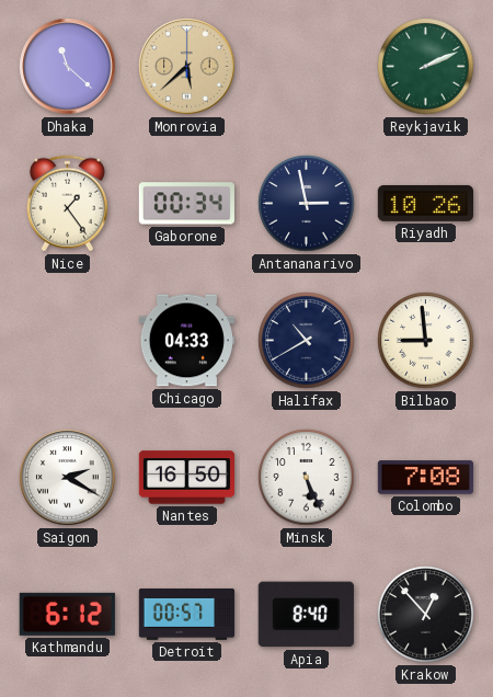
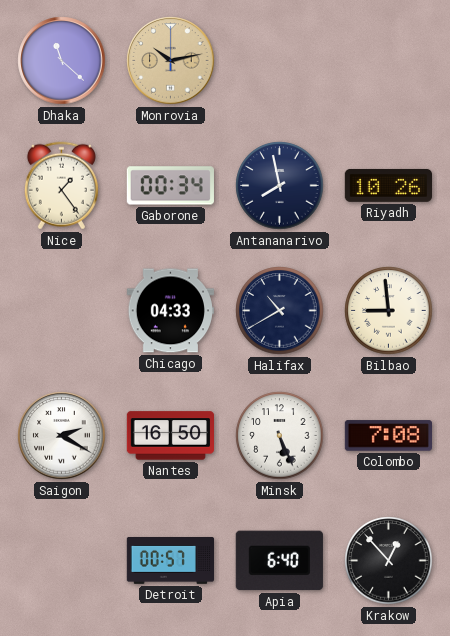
Monrovia: 5:38 -> 10:13 (171, 61)
Reykjavik: 2:11 -> none (426, 67)
Antananarivo: 2:58 -> 7:58 (280, 186)
Kathmandu: 6:12 -> none (67, 614)
Apia: 8:40 -> 6:40 (279, 561)
